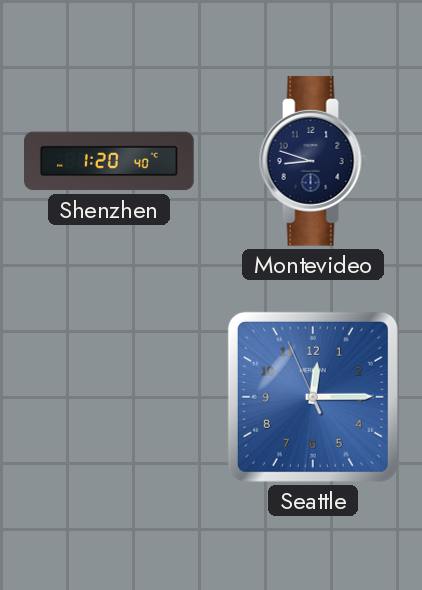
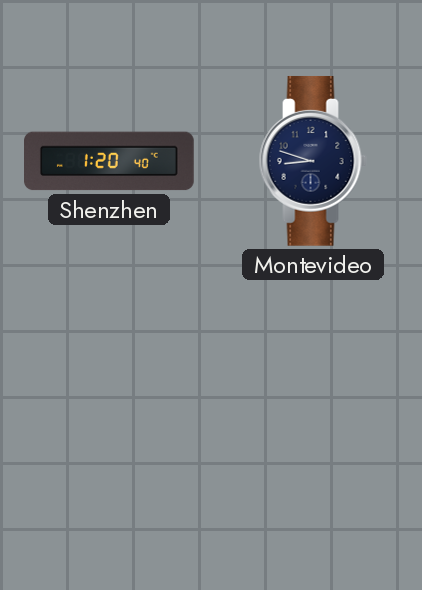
Seattle: 12:14 -> none (313, 397)
